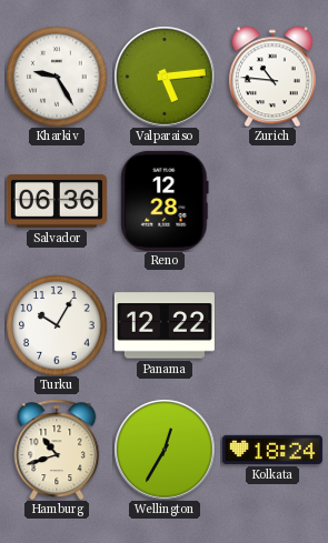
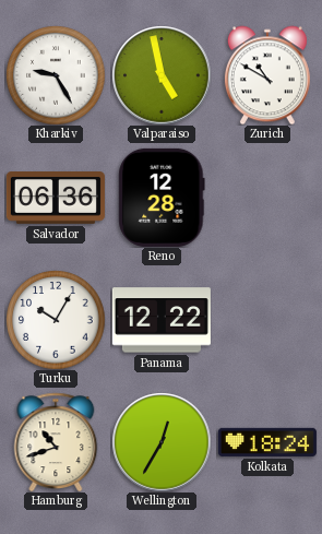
Valparaiso: 5:14 -> 4:58 (162, 75)
Zurich: 10:46 -> 10:50 (267, 75)
